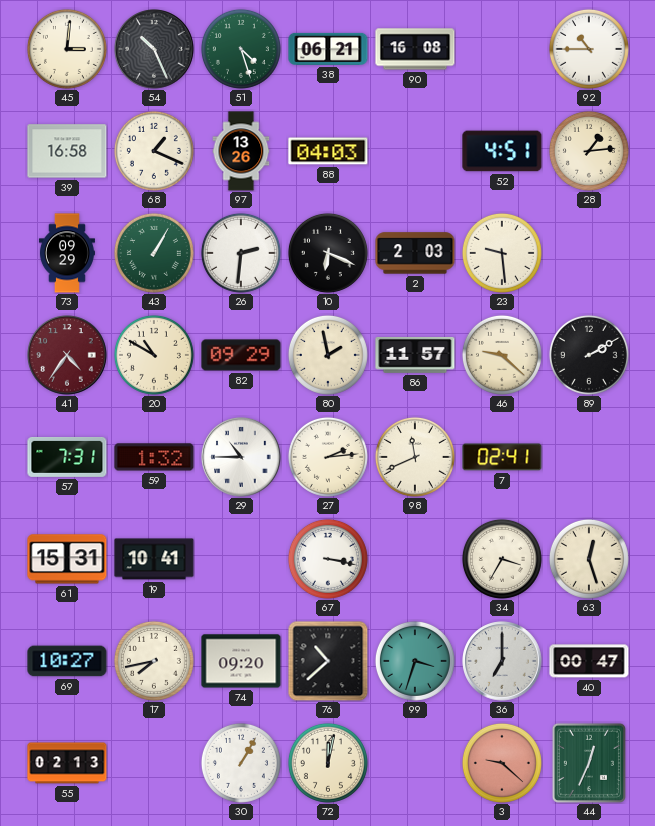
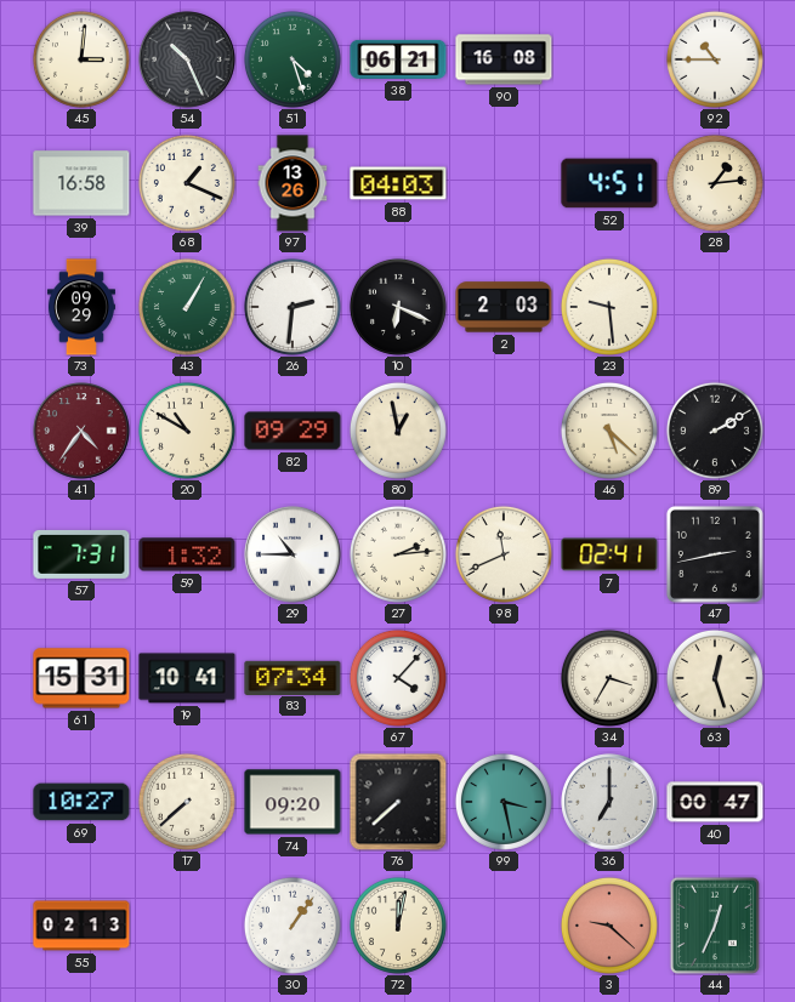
80: 1:58 -> 12:58 (398, 431)
86: 11:57 -> none (415, 355)
46: 9:22 -> 5:22 (609, 431)
47: none -> 2:43 (715, 554)
83: none -> 07:34 (293, 677)
67: 3:17 -> 4:07 (398, 678)
17: 7:43 -> 7:38 (187, 802)
76: 10:38 -> 7:38 (398, 802)
99: 3:33 -> 3:28 (504, 802)
30: 1:05 -> 1:06 (293, 926)
